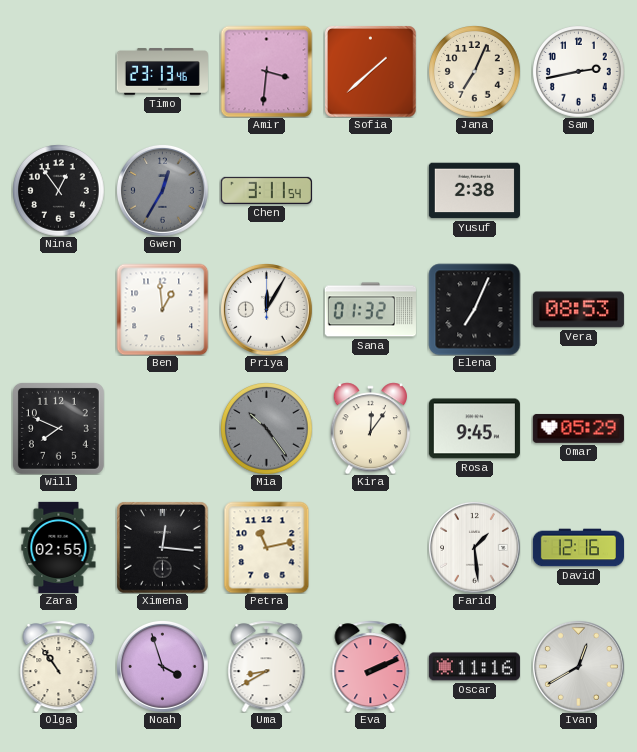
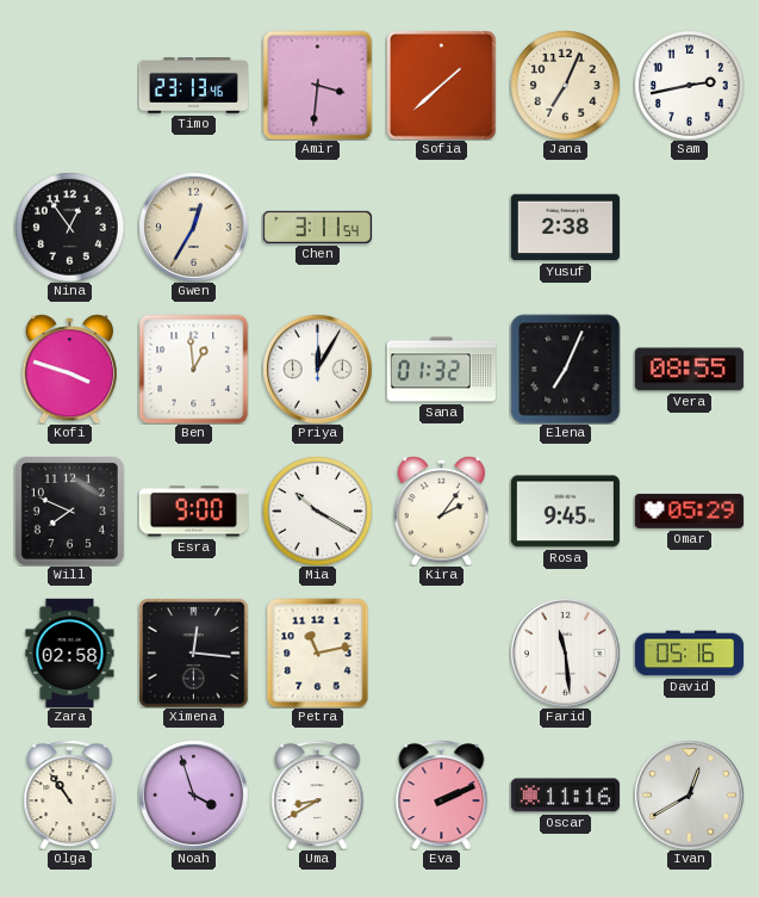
Gwen dial: grey -> cream (193, 227)
Kofi: none -> 3:48 (69, 369)
Vera: 08:53 -> 08:55 (689, 370)
Esra: none -> 9:00 (193, 512)
Mia: 10:24 -> 10:20 (318, 512)
Mia dial: grey -> white (318, 512)
Kira: 12:06 -> 2:06 (441, 511)
Zara: 02:55 -> 02:58 (70, 652)
Farid: 1:29 -> 11:29 (565, 652)
David: 12:16 -> 05:16 (689, 654)
